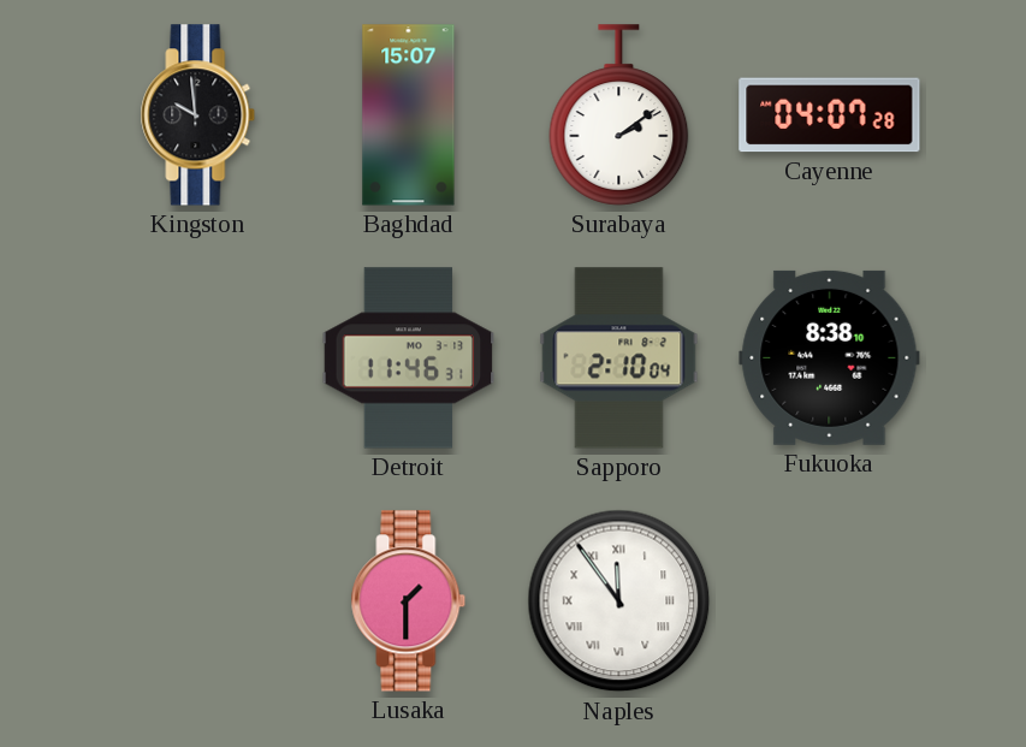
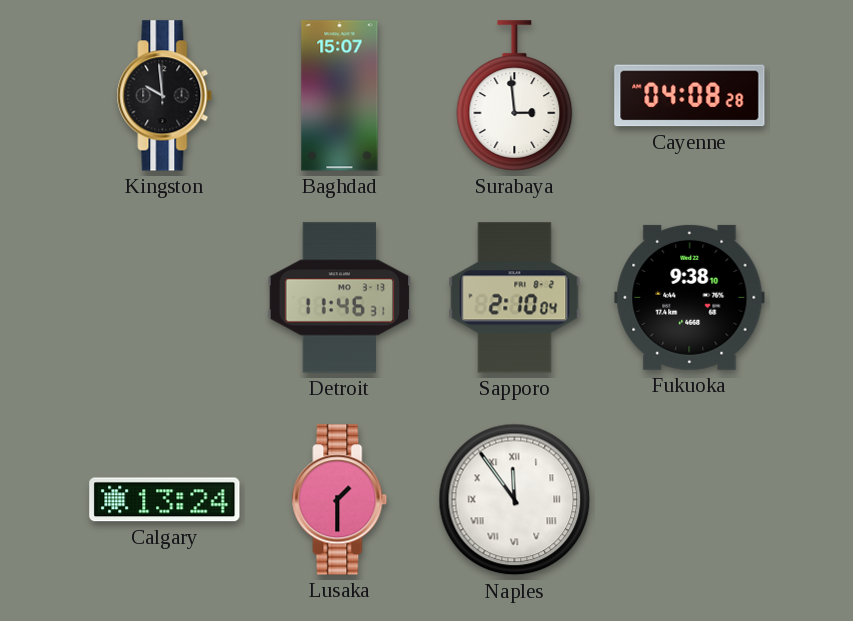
Surabaya: 2:09 -> 2:59 (515, 96)
Cayenne: 04:07 -> 04:08 (690, 96)
Fukuoka: 8:38 -> 9:38 (690, 297)
Calgary: none -> 13:24 (165, 500)
